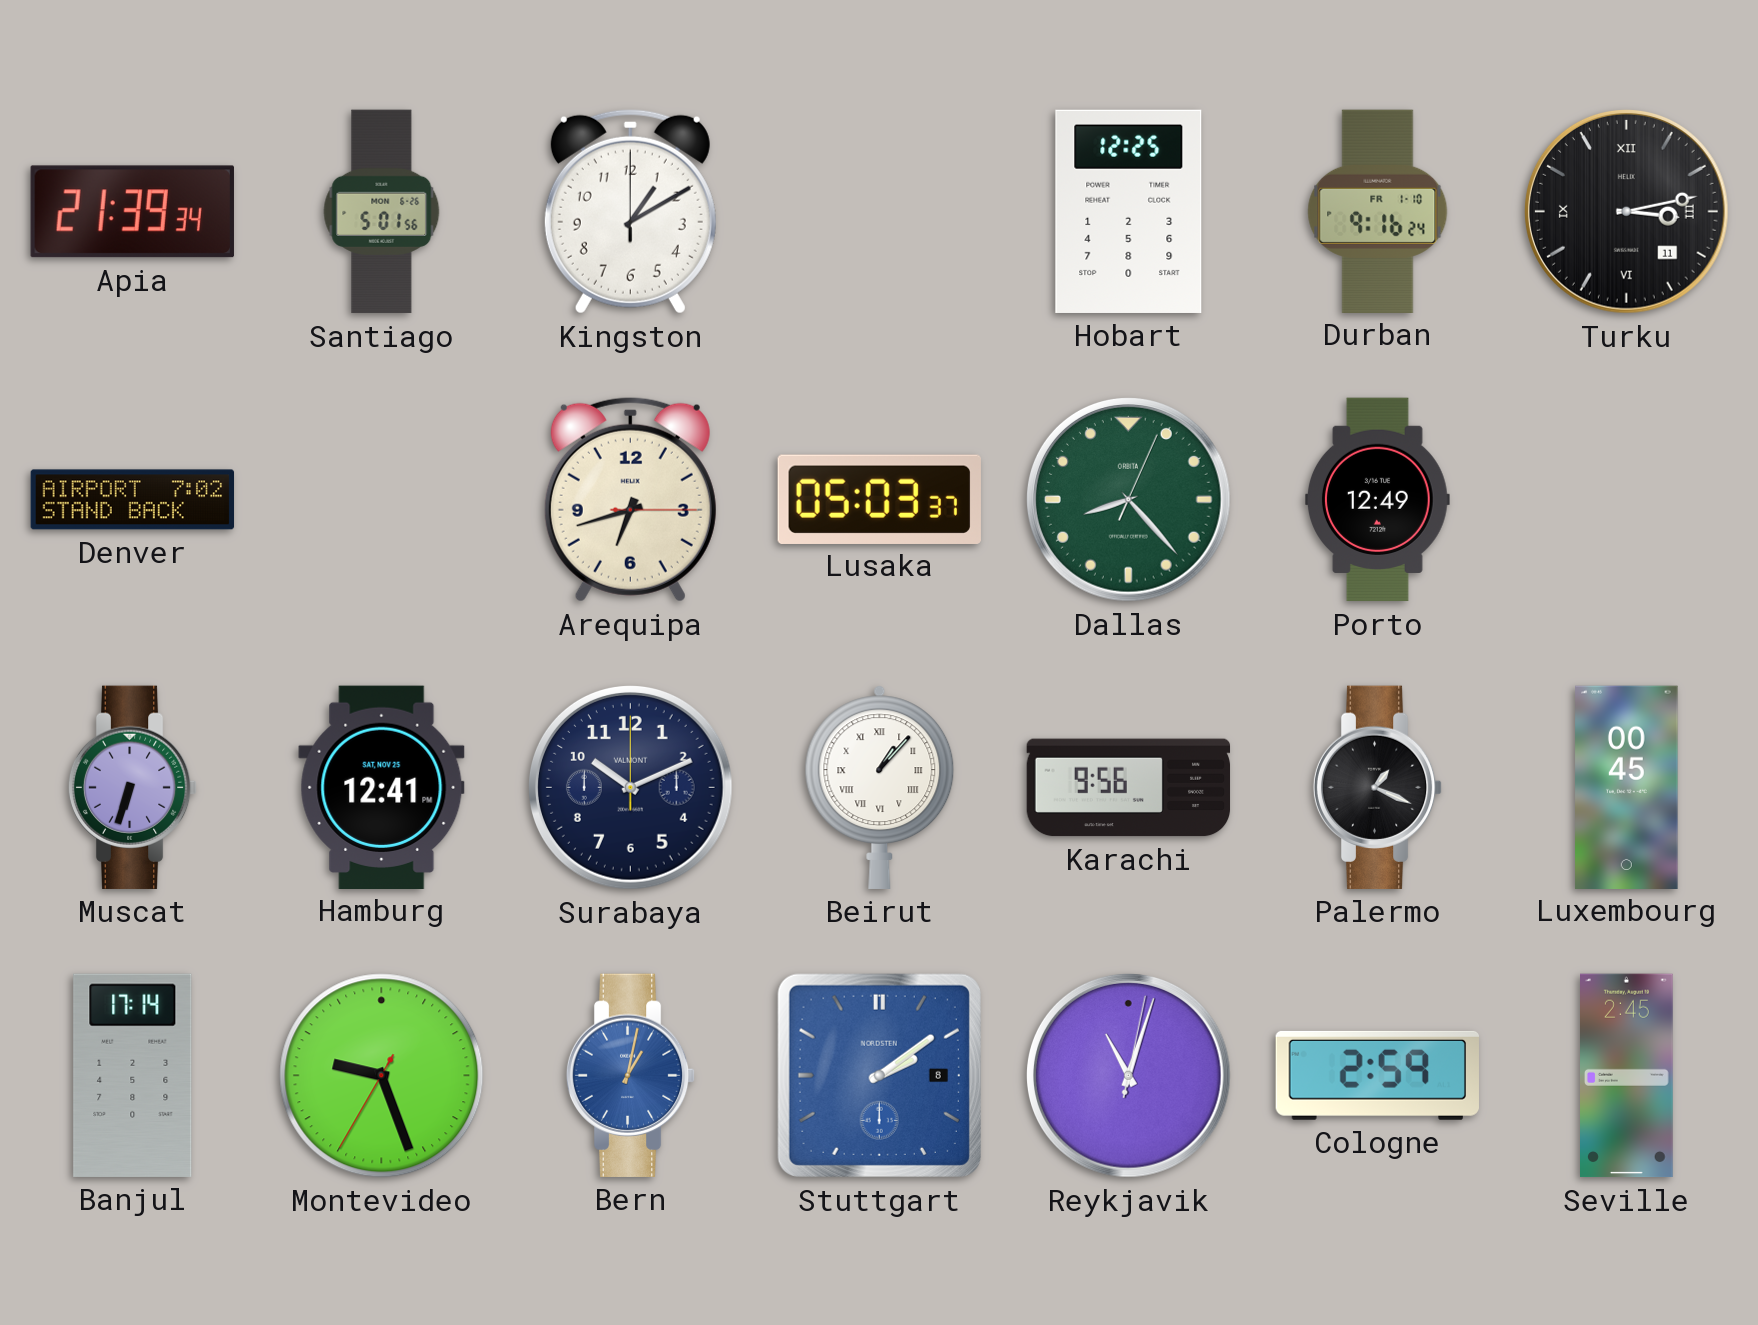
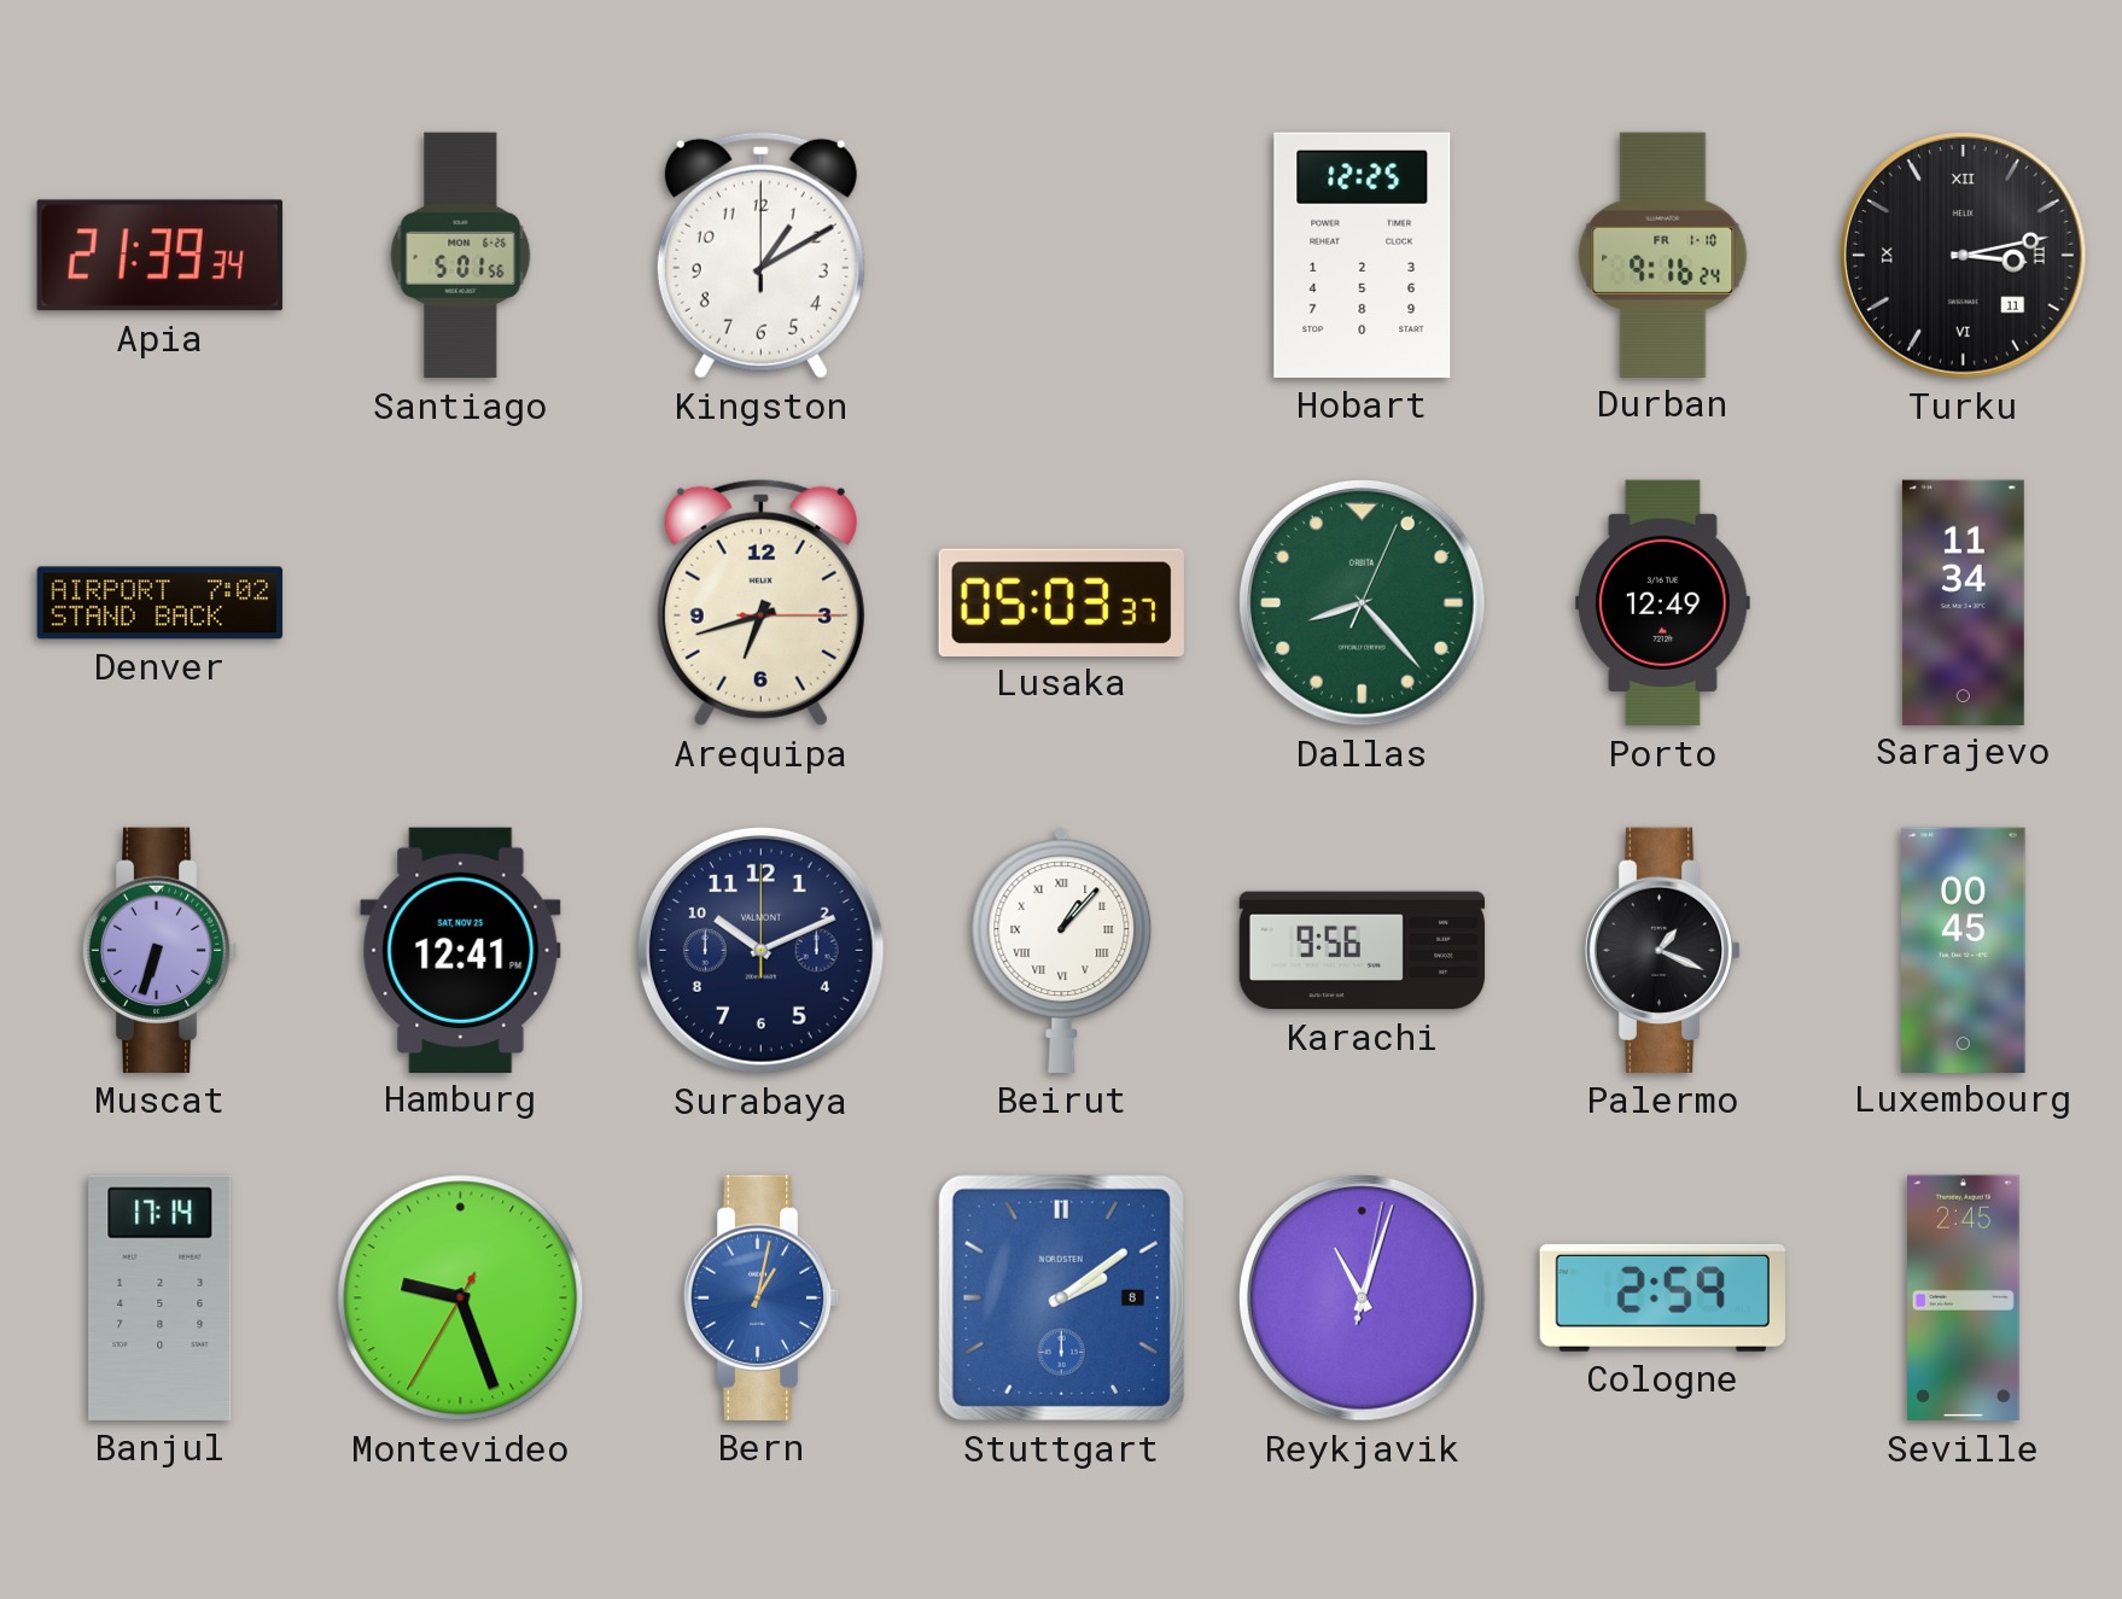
Sarajevo: none -> 11:34 (1963, 602)
